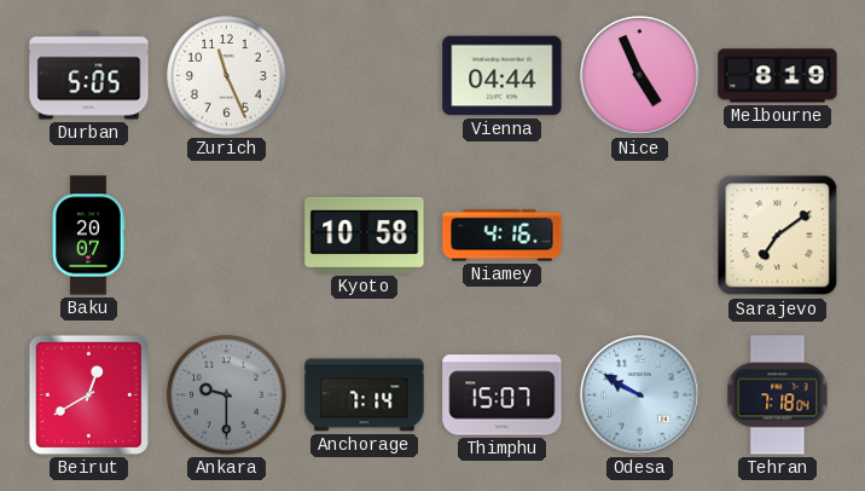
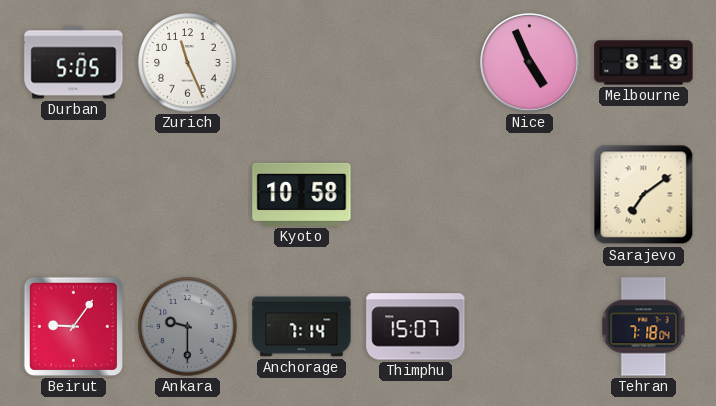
Vienna: 04:44 -> none (503, 76)
Baku: 20:07 -> none (88, 236)
Niamey: 4:16 -> none (503, 236)
Beirut: 12:40 -> 9:06 (73, 326)
Odesa: 9:50 -> none (640, 395)
